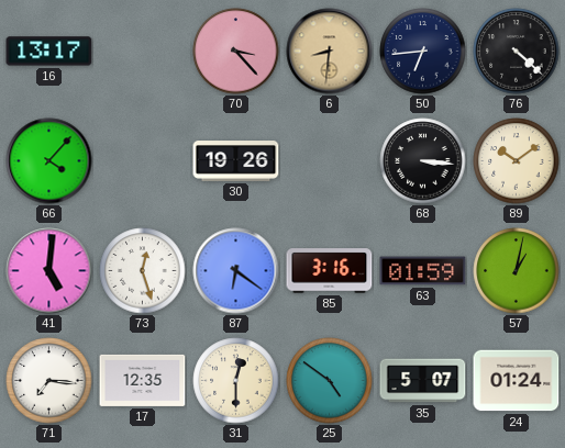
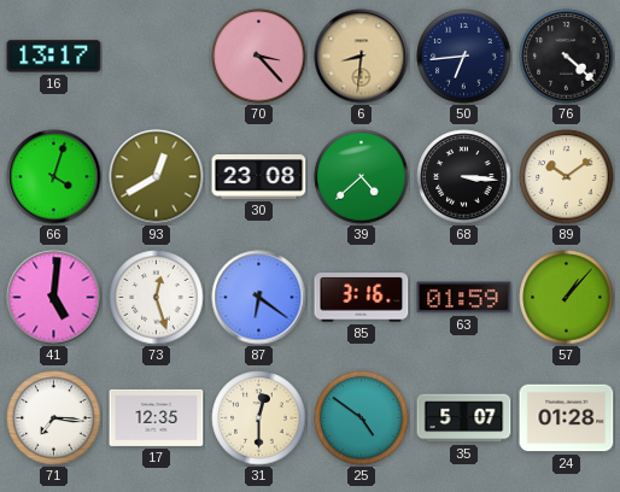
66: 4:07 -> 4:03 (54, 177)
93: none -> 12:40 (157, 177)
30: 19:26 -> 23:08 (259, 177)
39: none -> 4:38 (362, 177)
57: 1:02 -> 1:07 (567, 298)
24: 01:24 -> 01:28 (567, 418)
